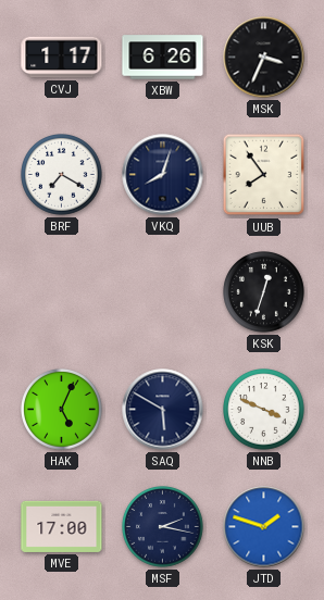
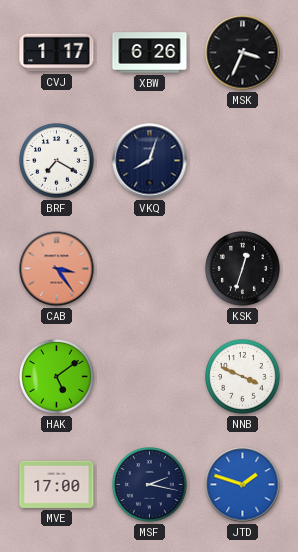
UUB: 7:54 -> none (264, 175)
CAB: none -> 3:24 (57, 269)
HAK: 5:04 -> 5:09 (57, 377)
SAQ: 5:50 -> none (163, 410)
